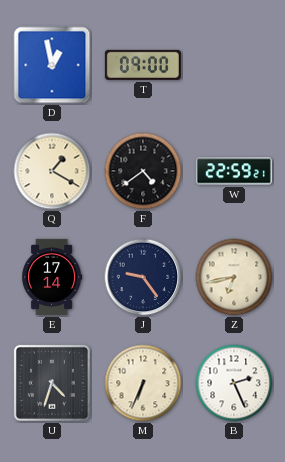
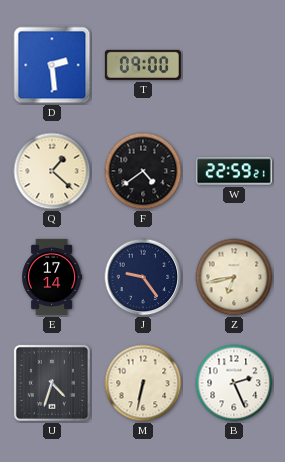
D: 12:58 -> 2:29 (52, 65)
Q: 1:20 -> 1:22 (52, 171)
M: 6:34 -> 6:32 (143, 383)
